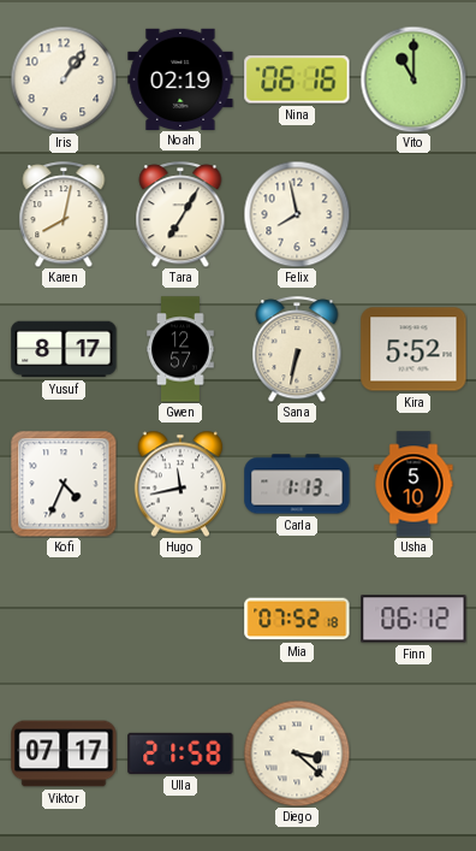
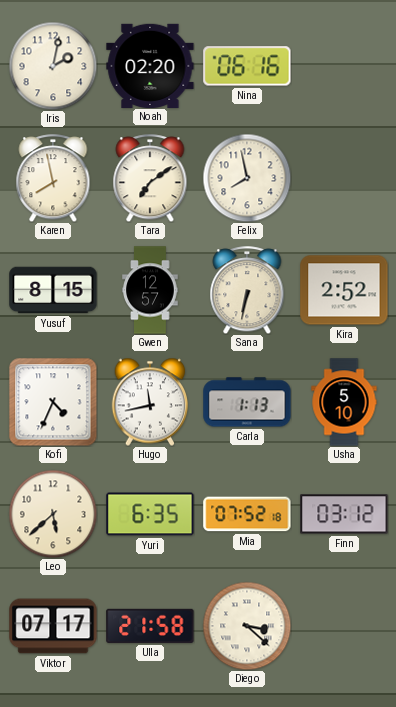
Iris: 1:06 -> 2:02 (53, 66)
Noah: 02:19 -> 02:20 (150, 65)
Vito: 11:00 -> none (413, 79)
Karen: 8:02 -> 7:58 (53, 178)
Tara: 7:05 -> 7:09 (150, 178)
Yusuf: 8:17 -> 8:15 (53, 290)
Kira: 5:52 -> 2:52 (344, 290)
Leo: none -> 5:38 (53, 514)
Yuri: none -> 6:35 (150, 514)
Finn: 06:12 -> 03:12 (344, 514)
